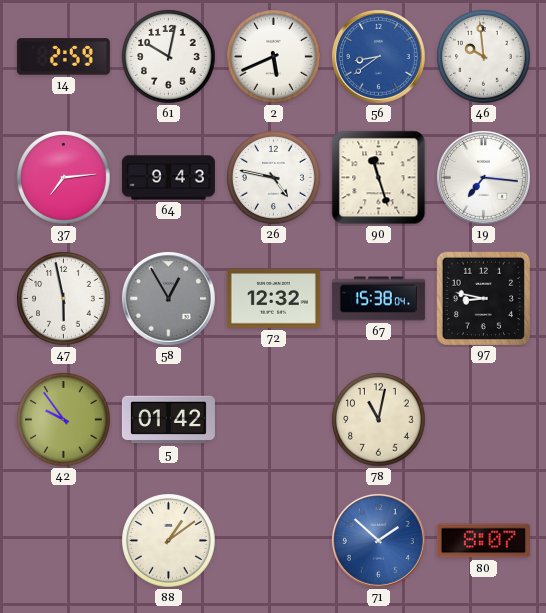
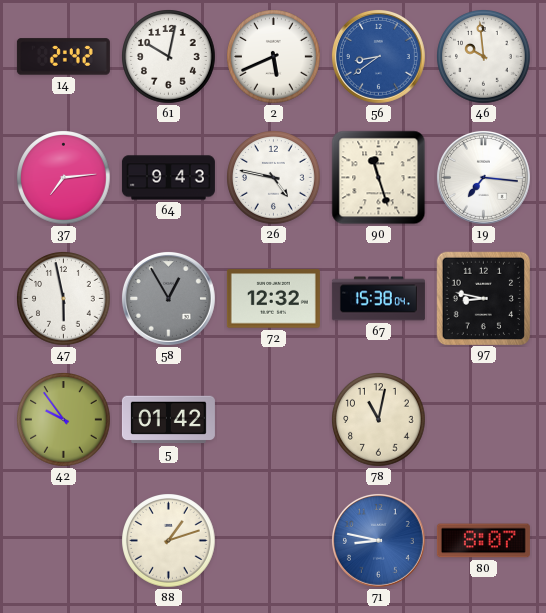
14: 2:59 -> 2:42 (63, 57)
88: 1:09 -> 1:12 (169, 541)
71: 1:52 -> 8:47 (378, 540)
